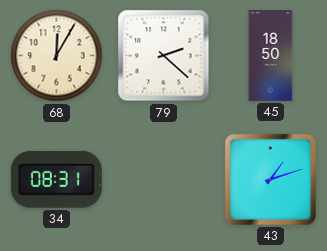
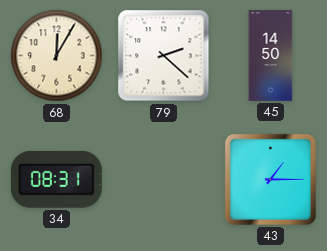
45: 18:50 -> 14:50 (271, 56)
43: 1:12 -> 1:15 (270, 179)
